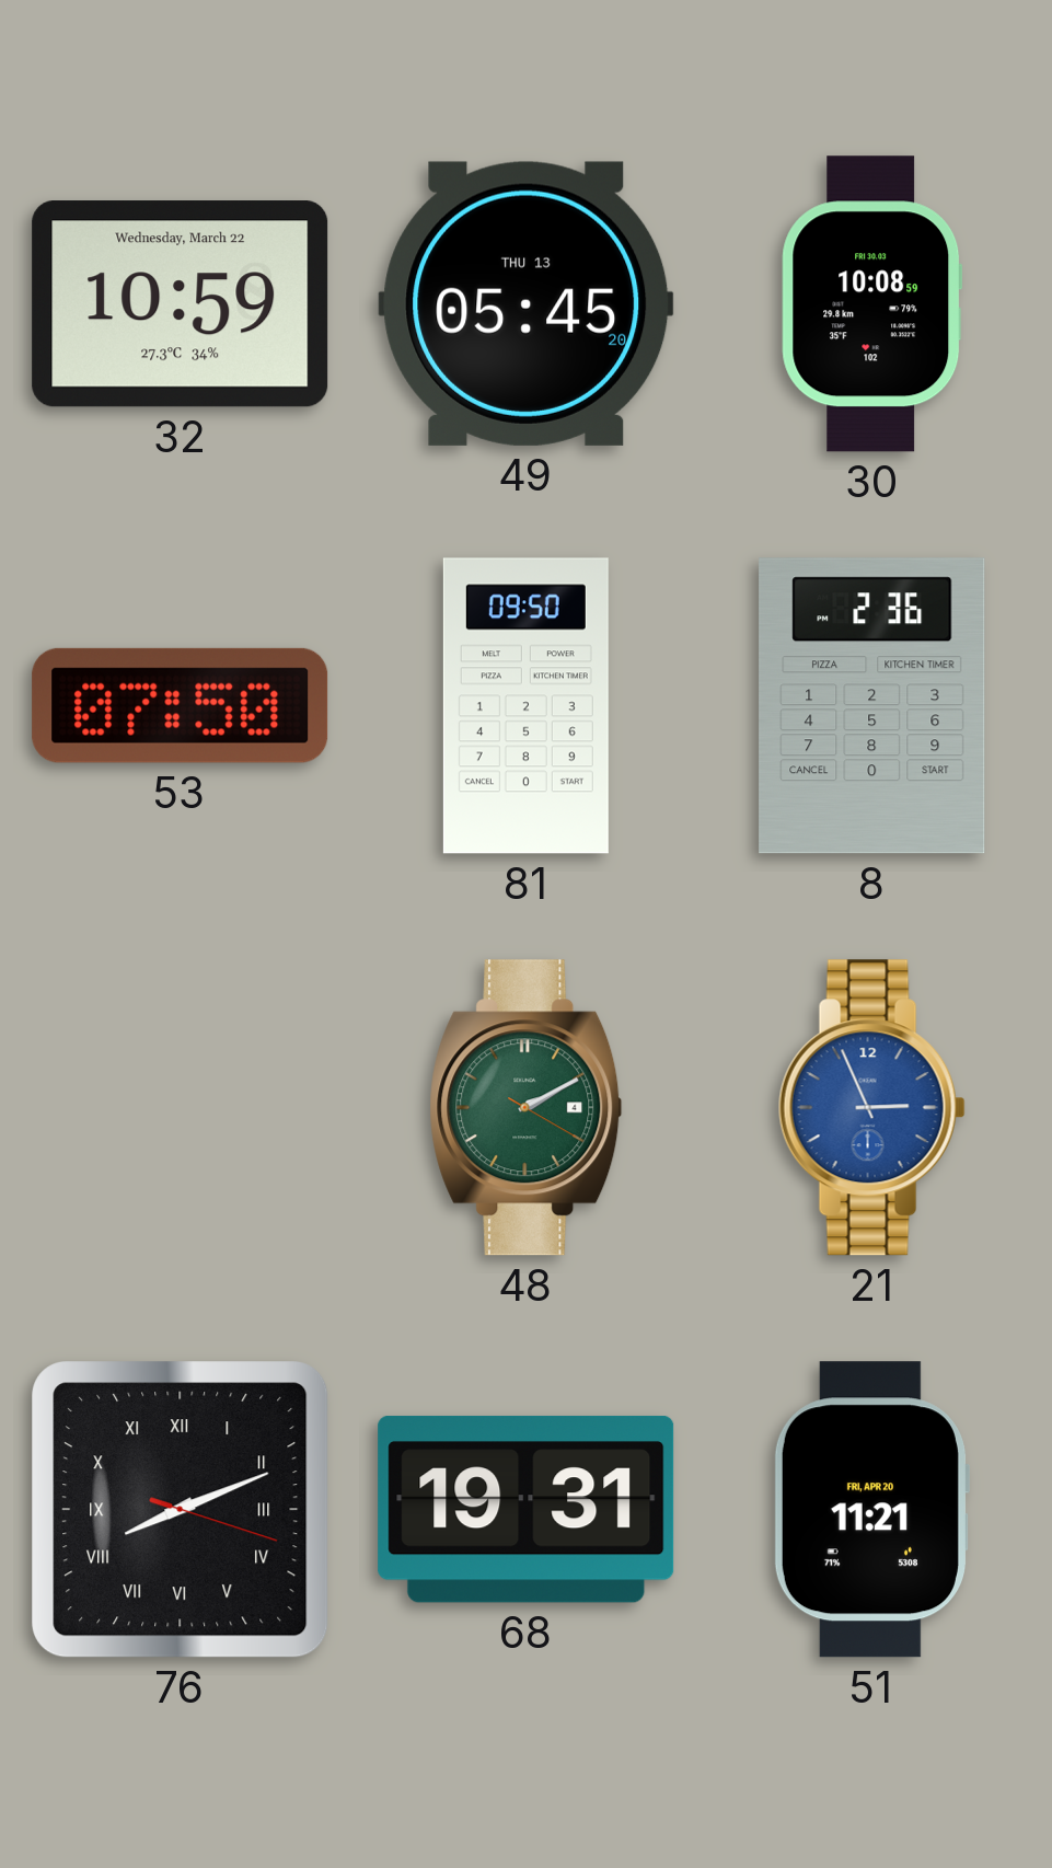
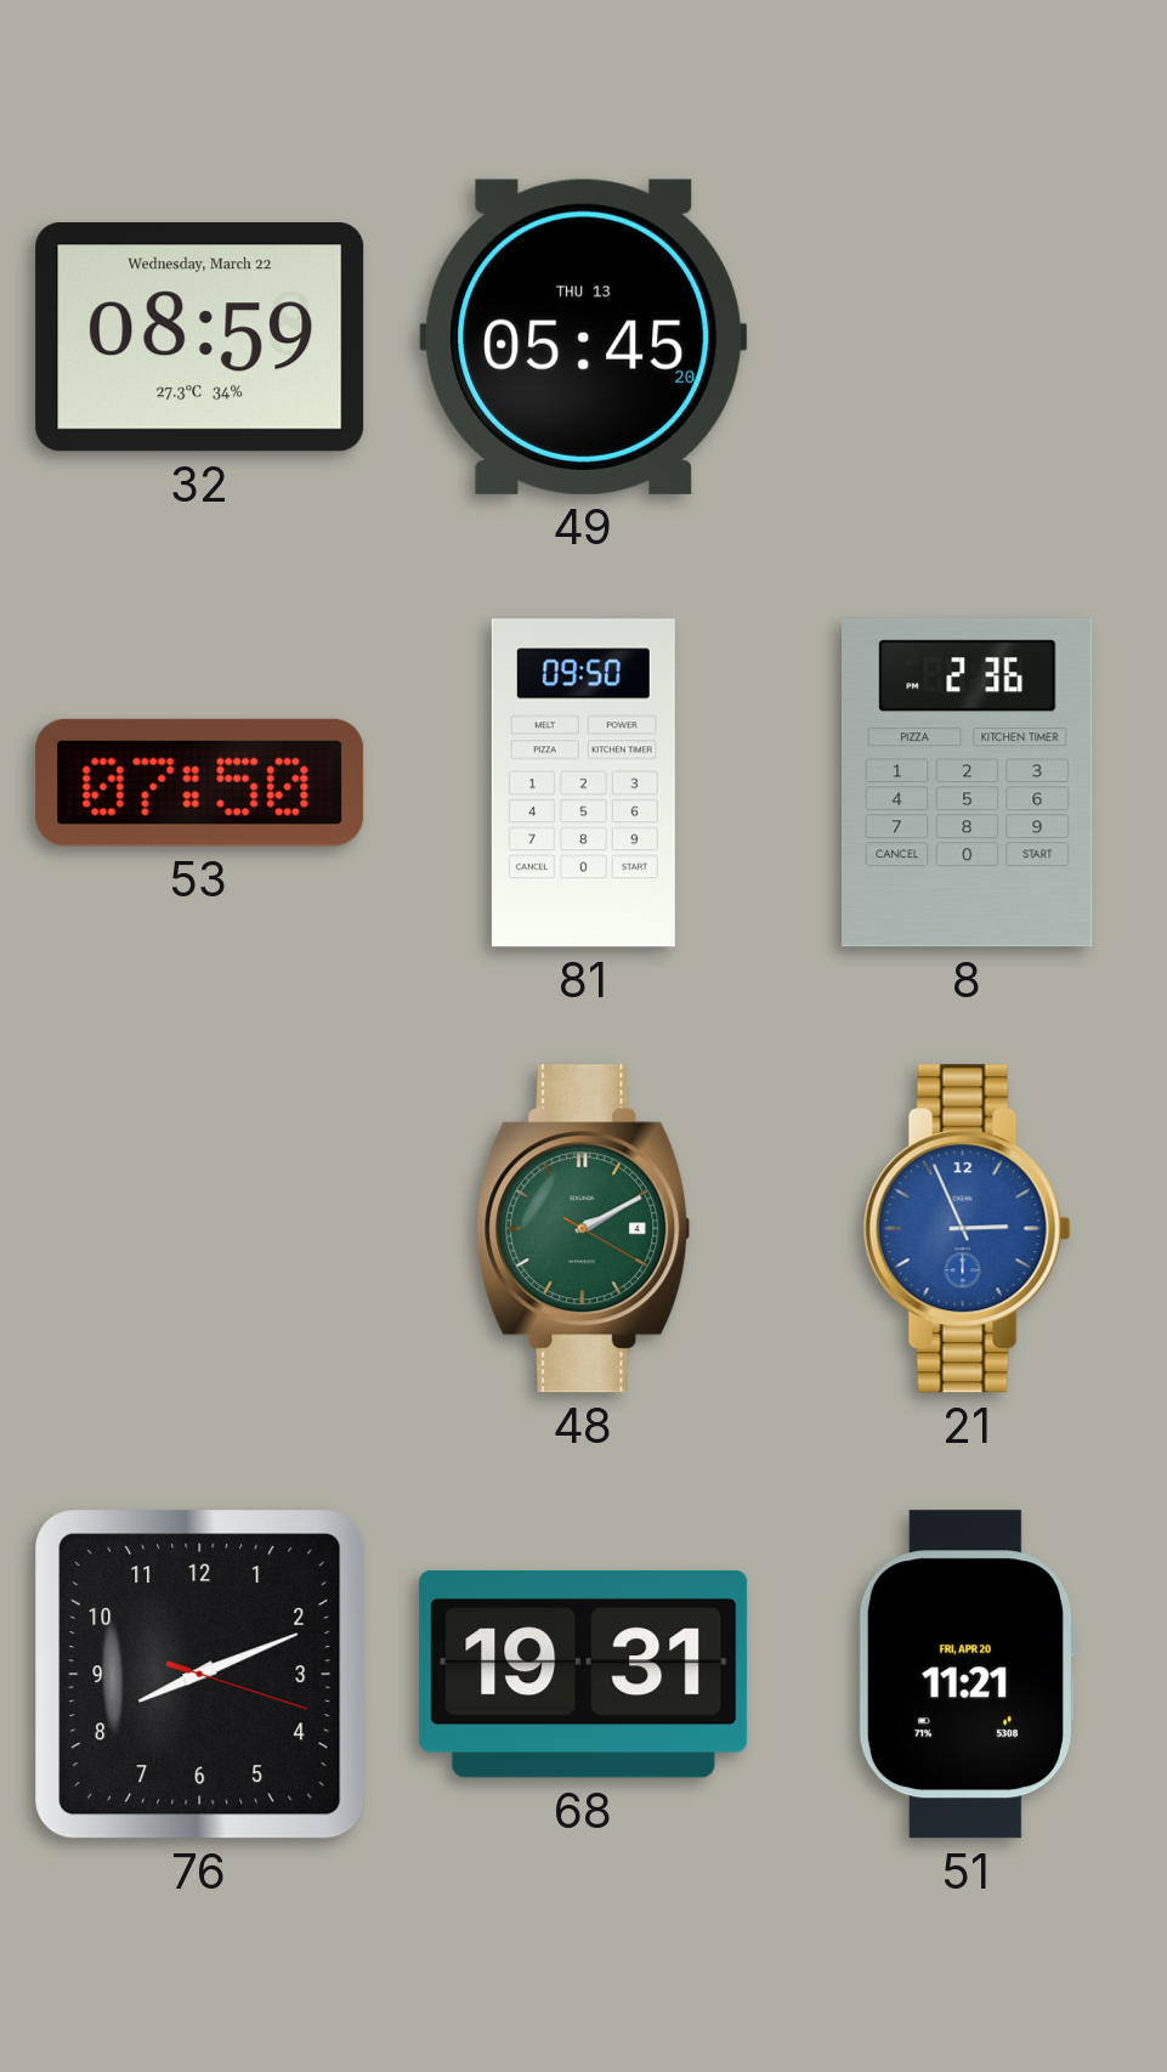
32: 10:59 -> 08:59 (200, 338)
30: 10:08 -> none (872, 304)
76 numerals: Roman -> Arabic (200, 1675)
